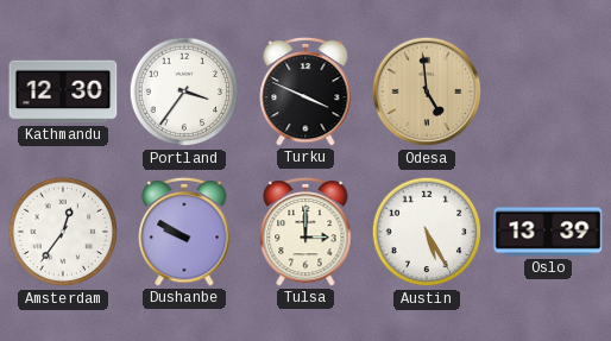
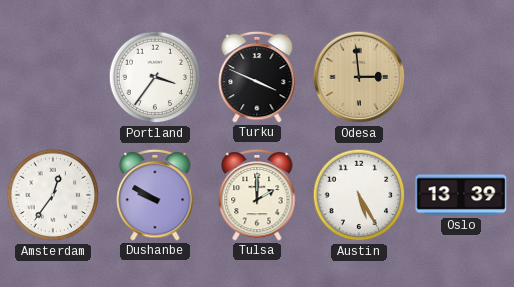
Kathmandu: 12:30 -> none (63, 91)
Odesa: 4:59 -> 2:59 (359, 77)
Tulsa: 3:00 -> 2:00 (257, 195)
